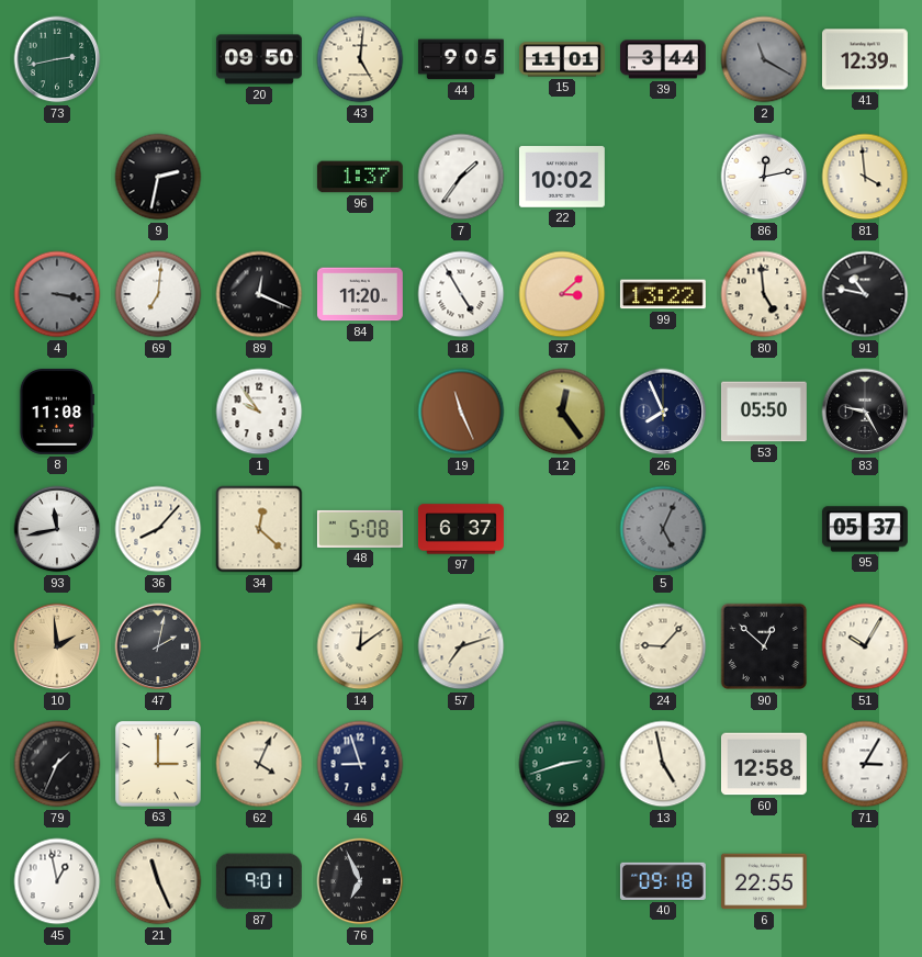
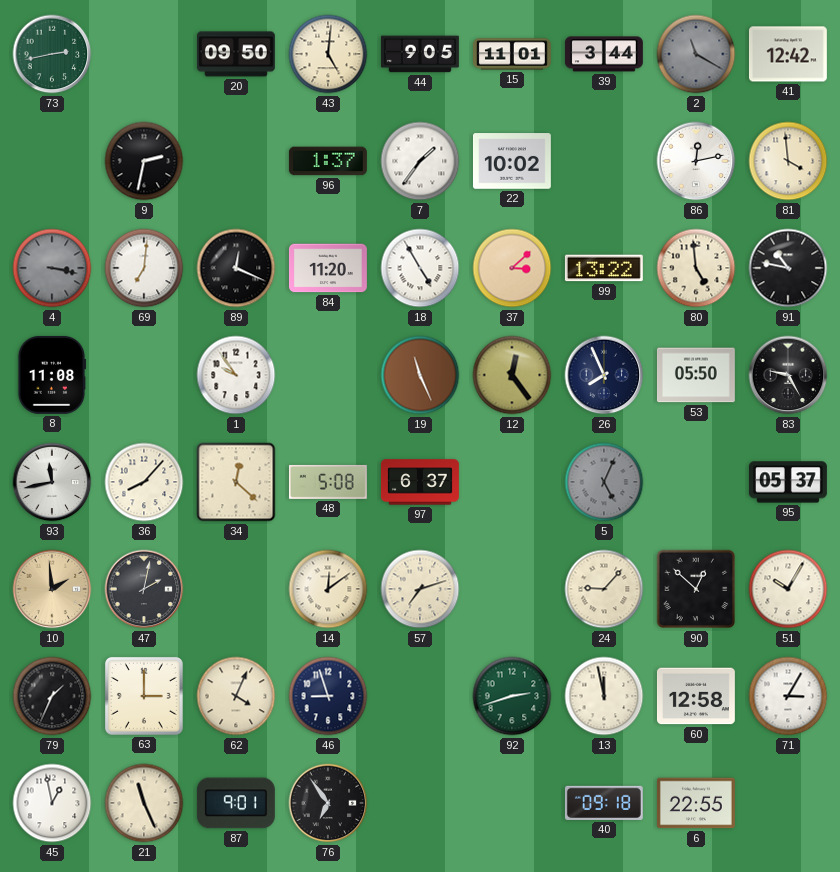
41: 12:39 -> 12:42 (788, 54)
13: 4:58 -> 11:58 (604, 696)
76: 6:56 -> 6:54 (328, 803)
